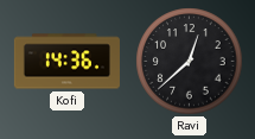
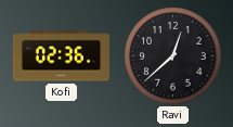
Kofi: 14:36 -> 02:36 (61, 56)
